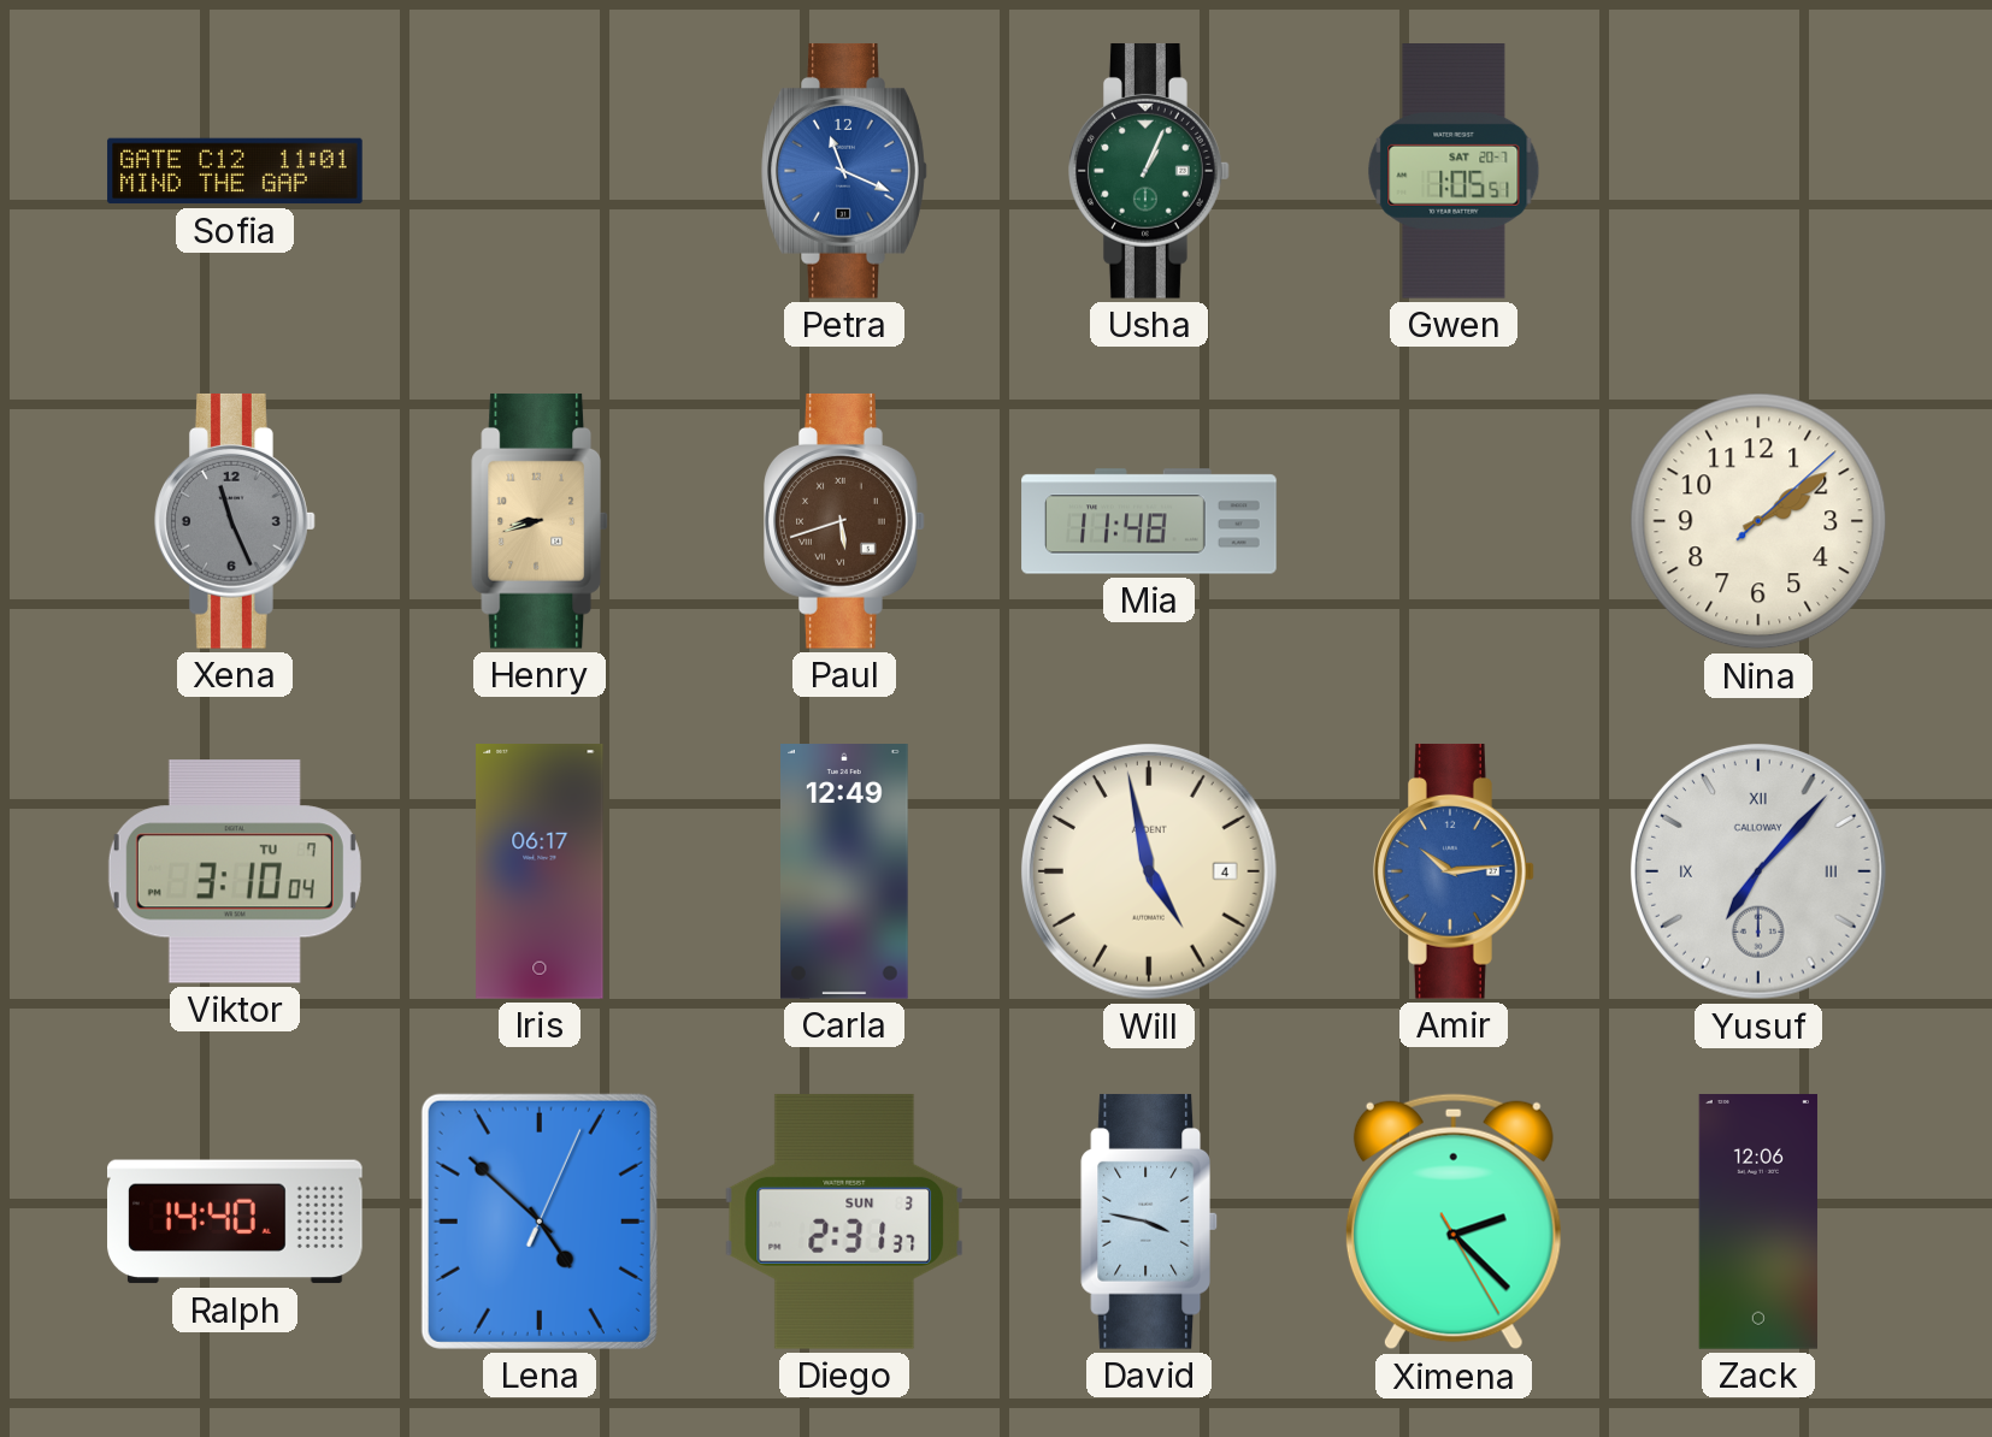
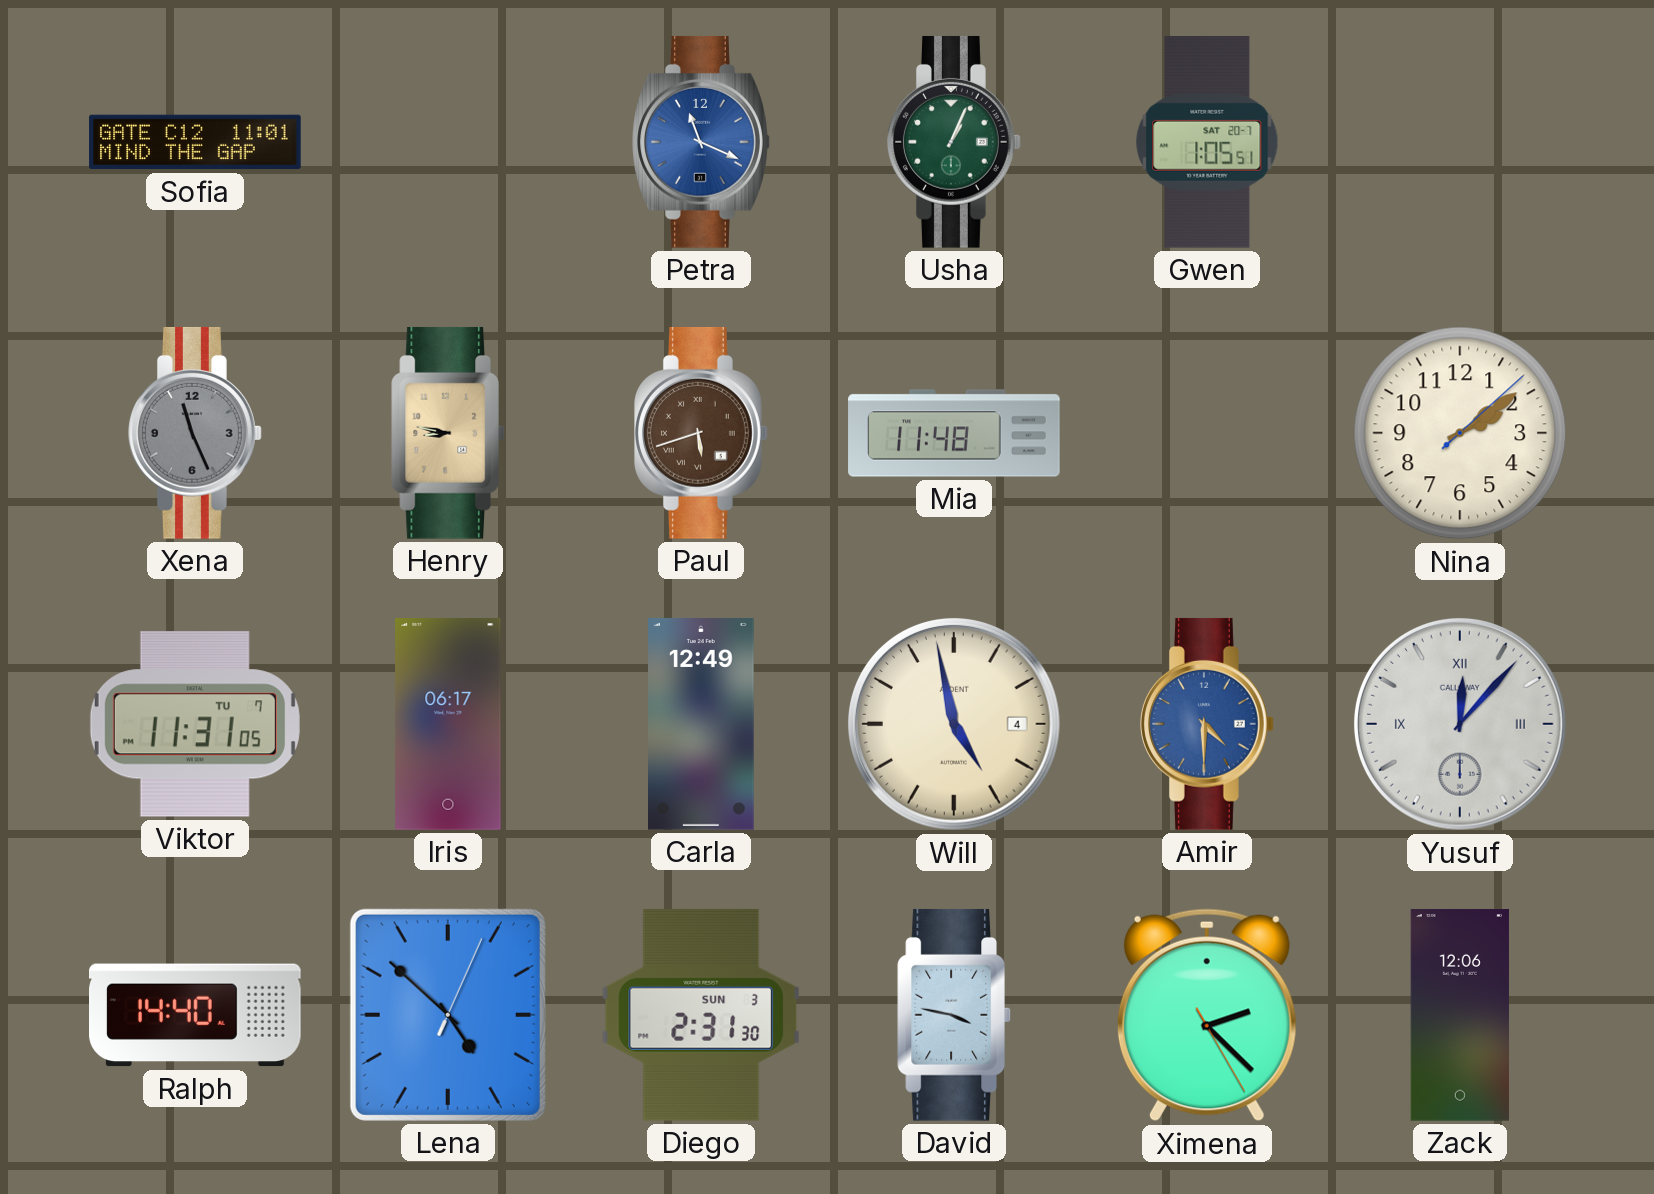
Henry: 8:42 -> 8:47 (448, 433)
Viktor: 3:10 -> 11:31 (195, 724)
Amir: 10:14 -> 4:30 (1208, 724)
Yusuf: 7:07 -> 12:07 (1460, 724)
Diego: 2:31:37 -> 2:31:30 (701, 1015)
